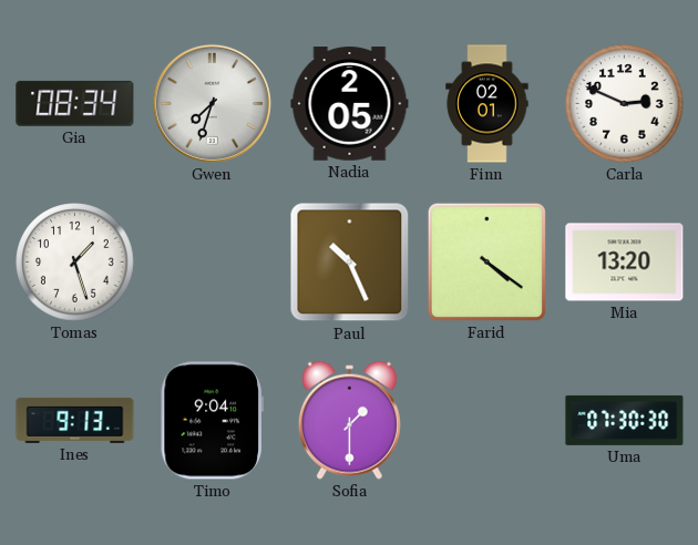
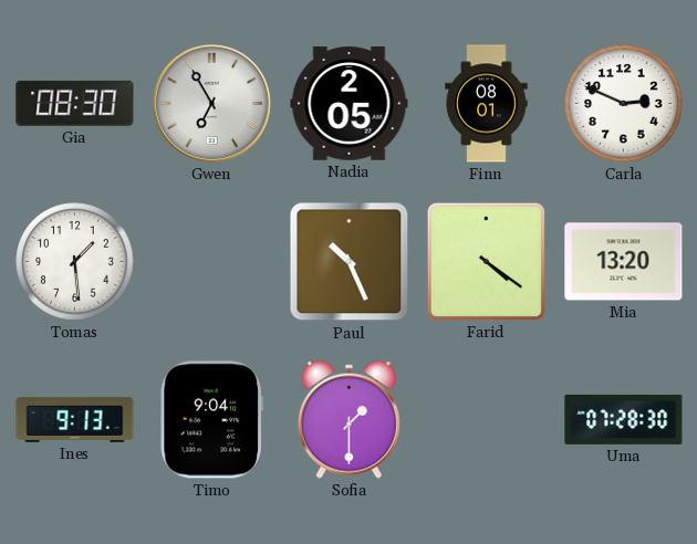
Gia: 08:34 -> 08:30 (75, 103)
Gwen: 7:33 -> 6:55 (211, 103)
Finn: 02:01 -> 08:01 (487, 104)
Tomas: 1:27 -> 1:29 (75, 262)
Uma: 07:30 -> 07:28 (624, 419)
